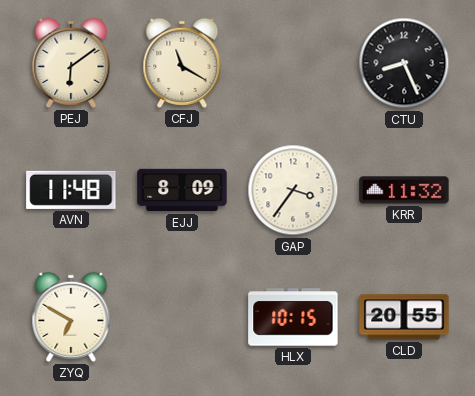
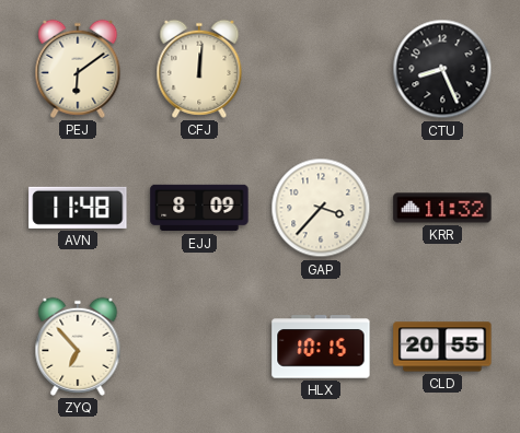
CFJ: 11:20 -> 12:01 (199, 69)
GAP: 3:36 -> 3:37 (321, 208)
ZYQ: 6:50 -> 6:53 (78, 347)
